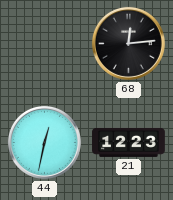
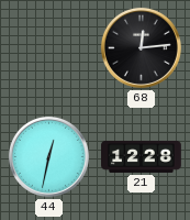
21: 12:23 -> 12:28 (142, 156)
